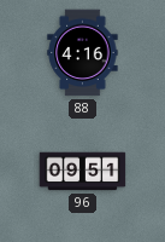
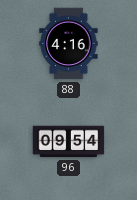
96: 09:51 -> 09:54 (69, 142)
